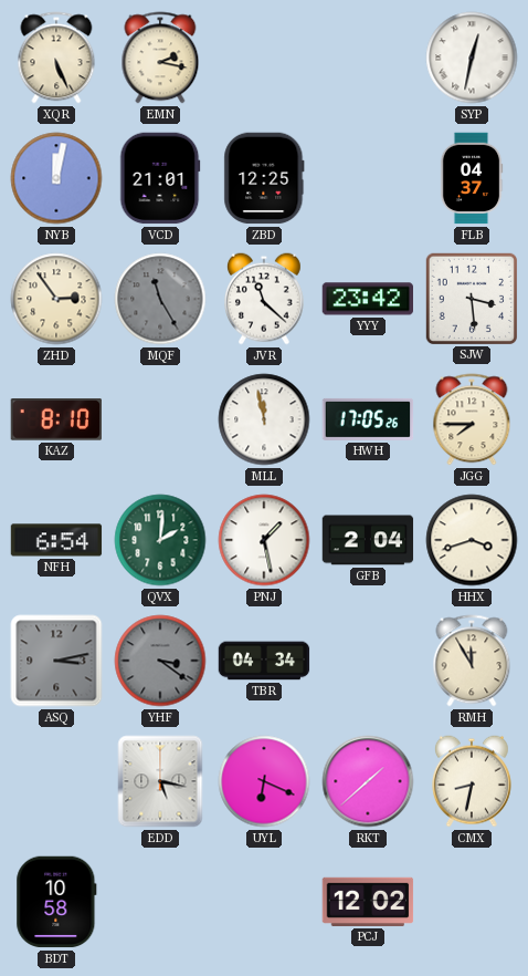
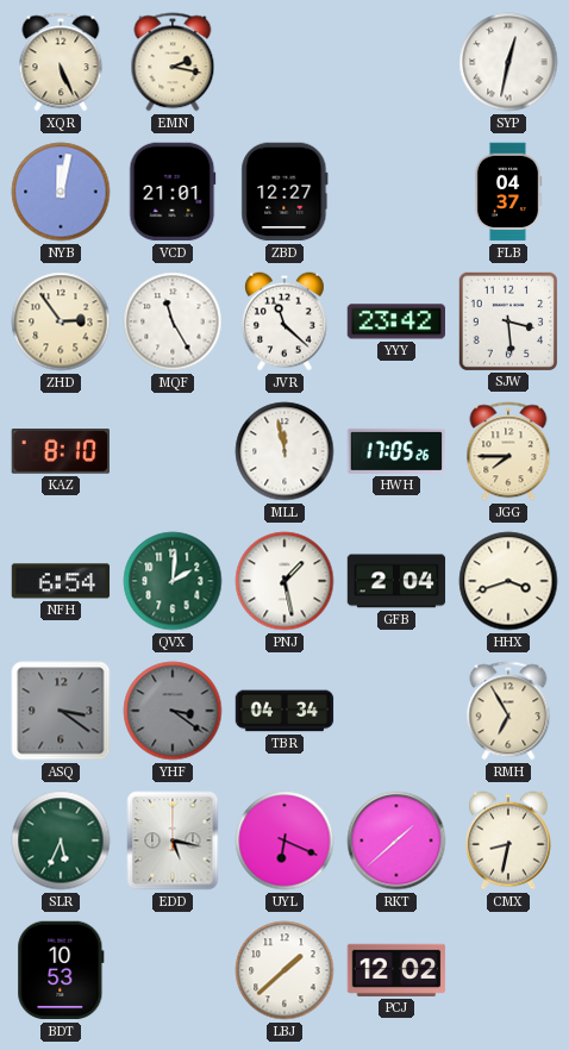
ZBD: 12:25 -> 12:27 (284, 192)
MQF dial: grey -> white (173, 321)
ASQ: 3:13 -> 3:21 (61, 711)
RMH: 11:55 -> 6:55 (508, 711)
SLR: none -> 5:34 (61, 840)
BDT: 10:58 -> 10:53 (61, 970)
LBJ: none -> 1:38 (284, 970)
